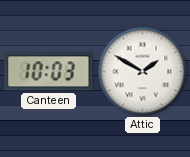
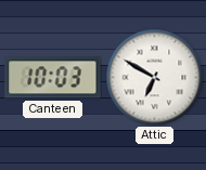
Attic: 1:50 -> 6:50 (154, 77)
